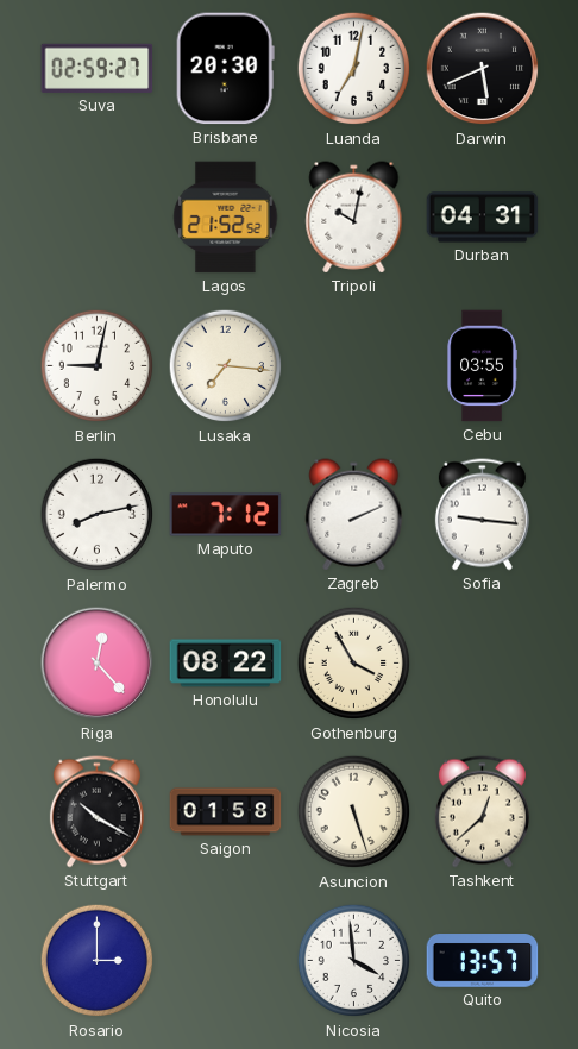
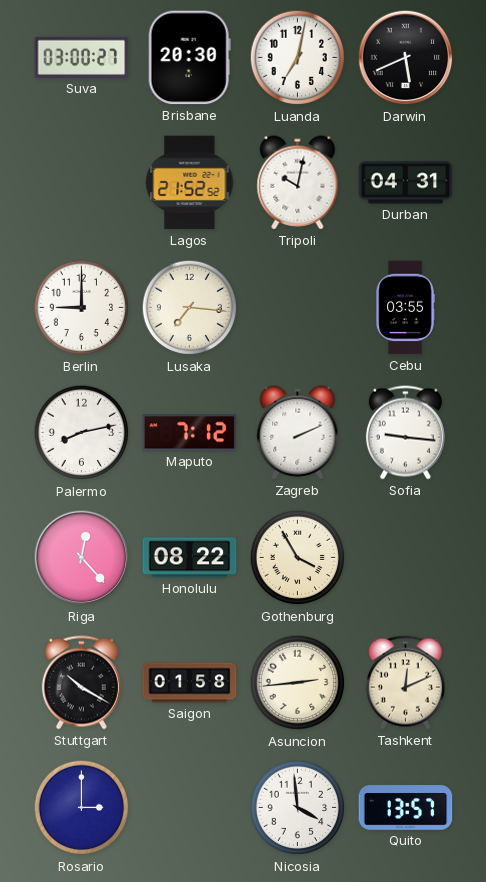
Suva: 02:59 -> 03:00 (82, 57)
Berlin: 9:02 -> 9:00 (82, 308)
Asuncion: 5:27 -> 2:44 (298, 683)
Tashkent: 12:38 -> 12:11 (405, 683)
